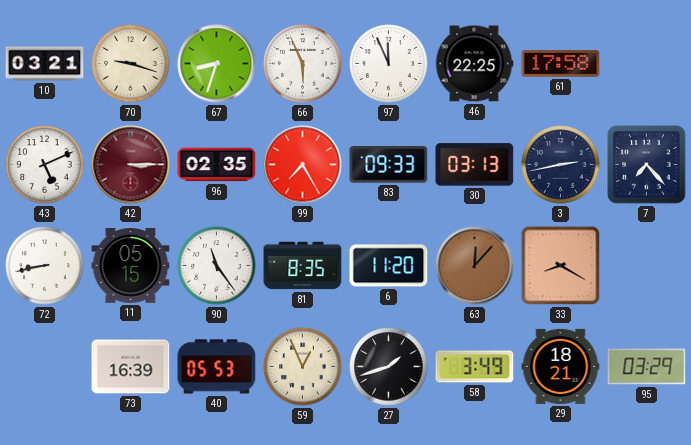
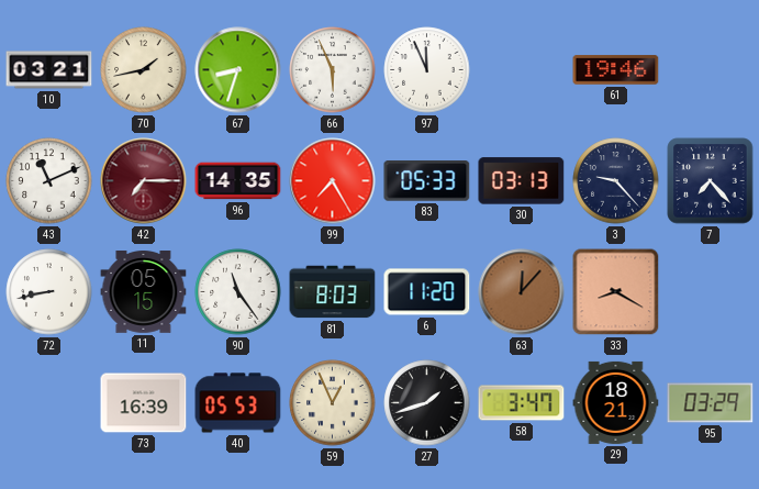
70: 9:18 -> 1:43 (144, 70)
46: 22:25 -> none (474, 64)
61: 17:58 -> 19:46 (616, 70)
43: 5:11 -> 11:11 (49, 181)
42: 3:15 -> 7:15 (144, 181)
96: 02:35 -> 14:35 (238, 181)
83: 09:33 -> 05:33 (427, 181)
3: 2:43 -> 9:23 (616, 181)
81: 8:35 -> 8:03 (333, 292)
58: 3:49 -> 3:47 (522, 403)
